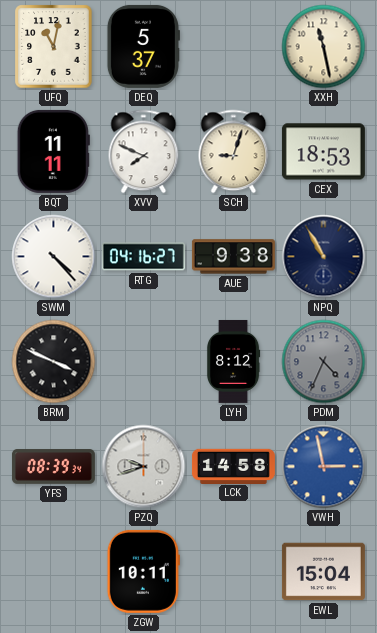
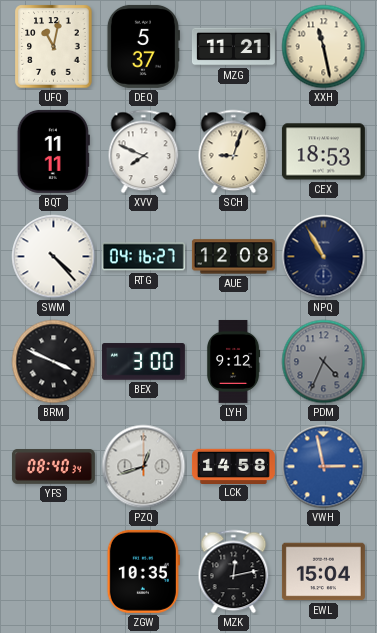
MZG: none -> 11:21 (233, 47)
AUE: 9:38 -> 12:08 (233, 257)
BEX: none -> 3:00 (143, 362)
LYH: 8:12 -> 9:12 (233, 361)
YFS: 08:39 -> 08:40 (53, 467)
PZQ: 9:42 -> 12:42 (144, 467)
ZGW: 10:11 -> 10:35 (143, 571)
MZK: none -> 12:13 (234, 572)
